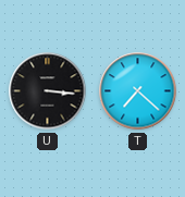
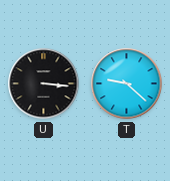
T: 7:22 -> 9:22 (127, 84)
